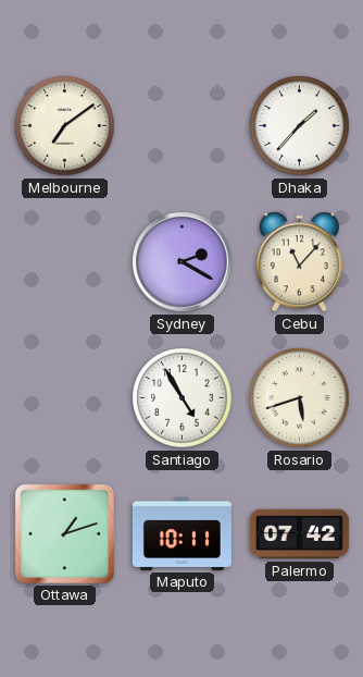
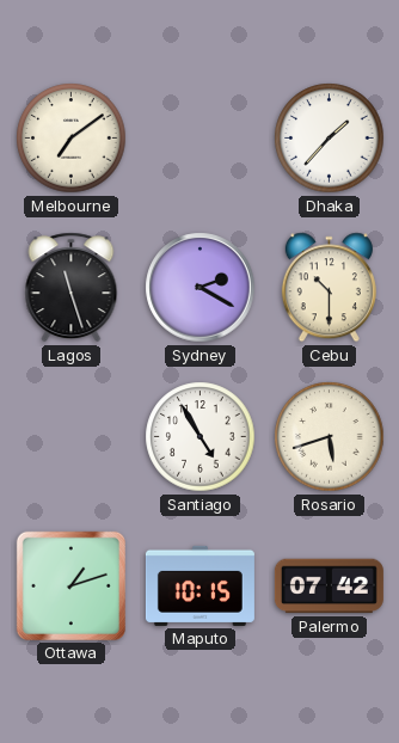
Lagos: none -> 11:27 (72, 288)
Cebu: 11:07 -> 10:30 (329, 288)
Maputo: 10:11 -> 10:15 (199, 585)
